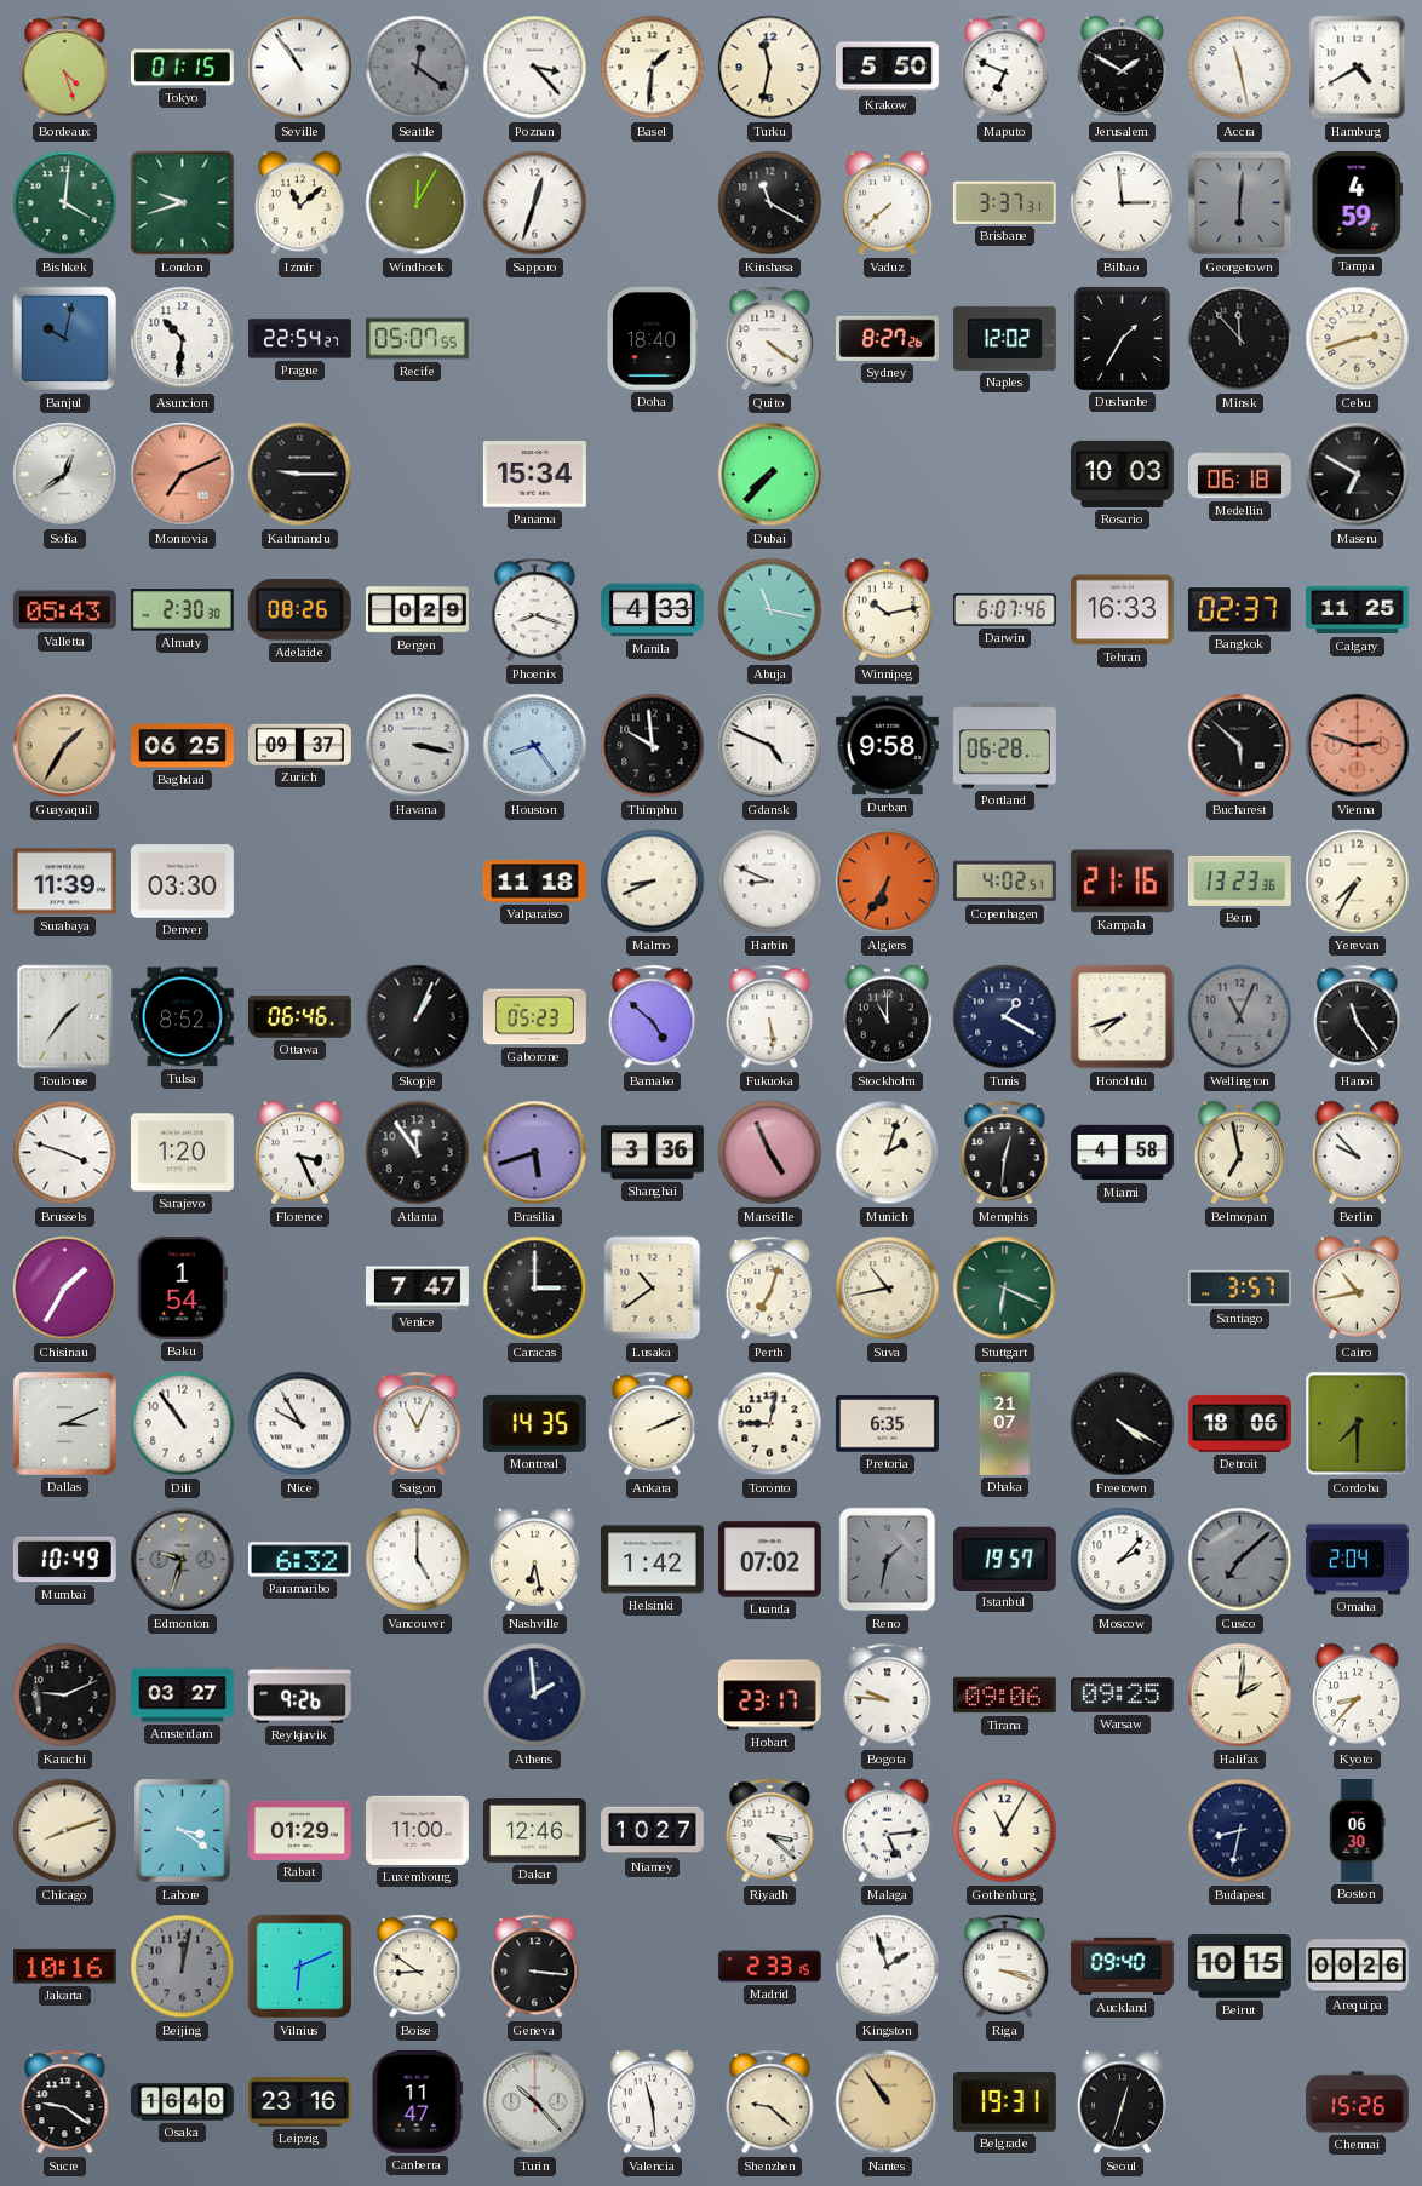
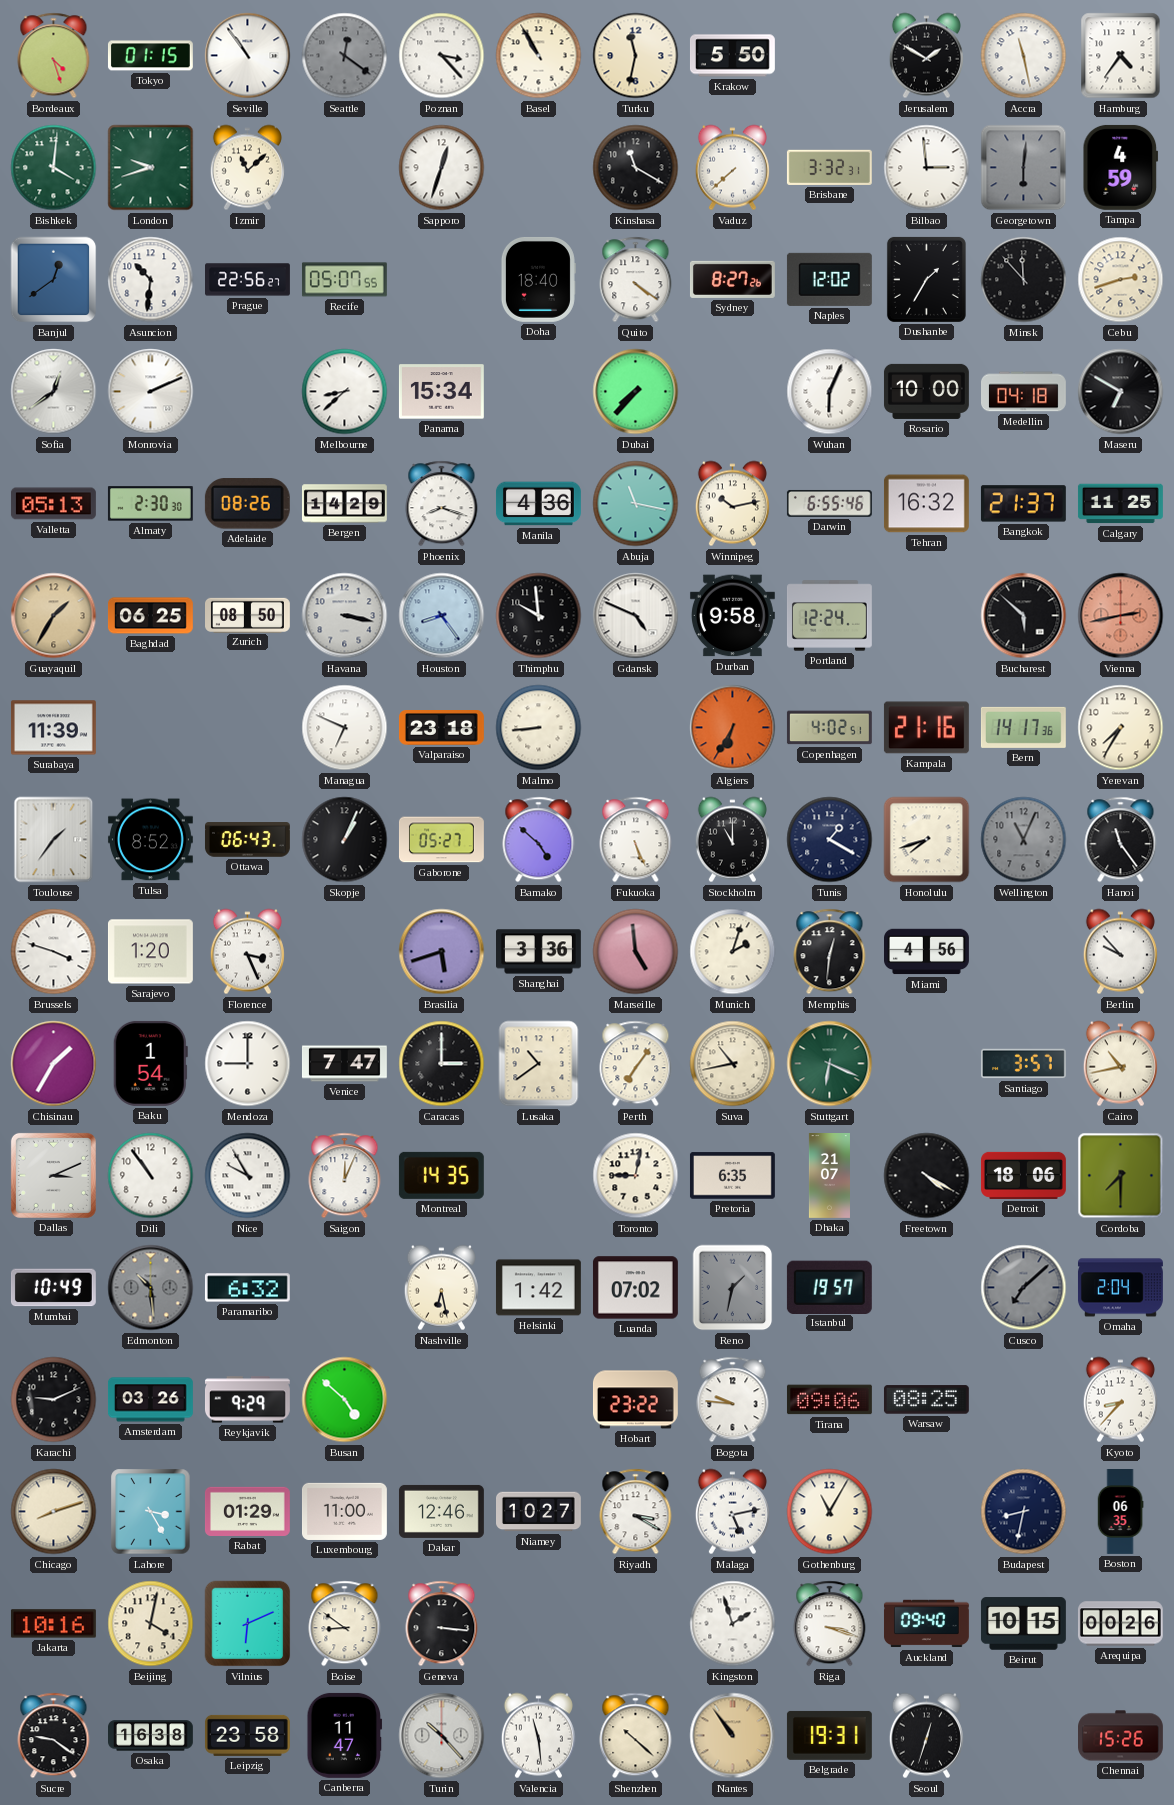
Basel: 1:31 -> 10:55 (539, 56)
Maputo: 6:49 -> none (1005, 68)
Hamburg: 4:40 -> 4:36 (1121, 56)
Windhoek: 12:05 -> none (418, 203)
Brisbane: 3:37 -> 3:32 (829, 167)
Banjul: 10:02 -> 12:39 (54, 280)
Prague: 22:54 -> 22:56 (248, 280)
Monrovia: 7:11 -> 2:11 (151, 392)
Monrovia dial: salmon -> white (151, 392)
Kathmandu: 9:15 -> none (300, 475)
Melbourne: none -> 8:38 (345, 392)
Wuhan: none -> 6:04 (830, 392)
Rosario: 10:03 -> 10:00 (926, 391)
Medellin: 06:18 -> 04:18 (1024, 392)
Valletta: 05:43 -> 05:13 (53, 504)
Bergen: 0:29 -> 14:29 (344, 504)
Manila: 4:33 -> 4:36 (539, 504)
Darwin: 6:07 -> 6:55 (829, 503)
Tehran: 16:33 -> 16:32 (926, 504)
Bangkok: 02:37 -> 21:37 (1023, 504)
Zurich: 09:37 -> 08:50 (248, 615)
Portland: 06:28 -> 12:24 (829, 616)
Vienna: 2:48 -> 2:43 (1121, 616)
Denver: 03:30 -> none (182, 882)
Managua: none -> 6:49 (345, 728)
Valparaiso: 11:18 -> 23:18 (441, 728)
Malmo: 8:41 -> 8:44 (539, 728)
Harbin: 8:49 -> none (770, 882)
Bern: 13:23 -> 14:17 (1023, 727)
Ottawa: 06:46 -> 06:43 (247, 840)
Gaborone: 05:23 -> 05:27 (441, 840)
Fukuoka: 5:29 -> 5:26 (636, 840)
Atlanta: 11:54 -> none (418, 1153)
Marseille: 4:56 -> 4:59 (636, 952)
Miami: 4:58 -> 4:56 (927, 952)
Belmopan: 6:58 -> none (1239, 1153)
Mendoza: none -> 9:00 (248, 1064)
Perth: 7:03 -> 7:06 (636, 1064)
Saigon: 11:04 -> 12:04 (345, 1176)
Ankara: 2:11 -> none (653, 1424)
Edmonton: 9:33 -> 10:29 (151, 1288)
Vancouver: 5:00 -> none (418, 1560)
Moscow: 2:07 -> none (1123, 1560)
Amsterdam: 03:27 -> 03:26 (150, 1400)
Reykjavik: 9:26 -> 9:29 (248, 1400)
Busan: none -> 4:52 (345, 1400)
Athens: 1:59 -> none (535, 1696)
Hobart: 23:17 -> 23:22 (635, 1400)
Warsaw: 09:25 -> 08:25 (926, 1400)
Halifax: 2:01 -> none (1240, 1696)
Lahore: 3:21 -> 3:25 (151, 1512)
Riyadh: 3:22 -> 3:20 (636, 1512)
Malaga: 5:14 -> 5:13 (732, 1512)
Boston: 06:30 -> 06:35 (1120, 1512)
Beijing: 12:02 -> 4:02 (151, 1624)
Beijing dial: grey -> cream (151, 1624)
Madrid: 2:33 -> none (769, 1967)
Osaka: 16:40 -> 16:38 (151, 1736)
Leipzig: 23:16 -> 23:58 (247, 1735)
Shenzhen: 9:22 -> 10:22 (636, 1736)
